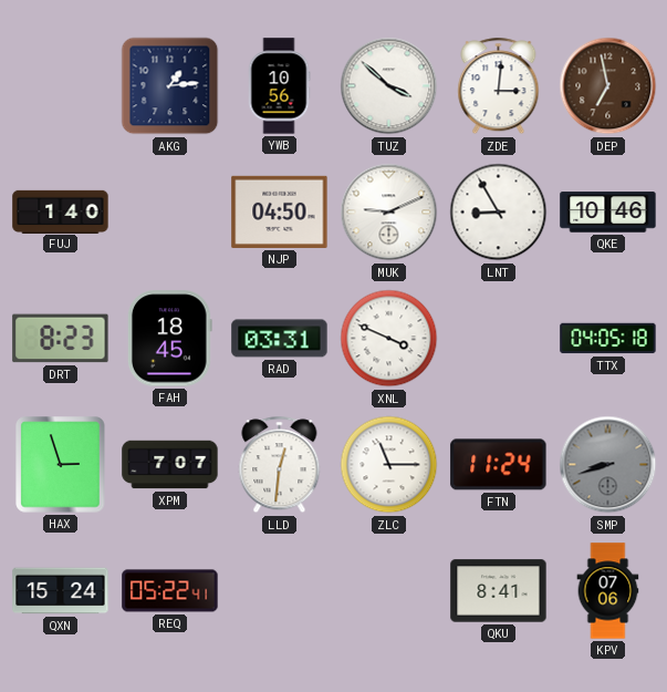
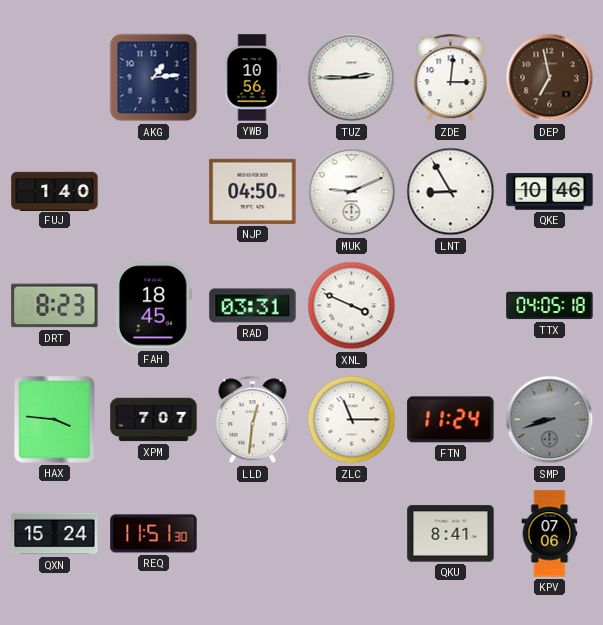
TUZ: 3:52 -> 2:45 (352, 78)
HAX: 2:57 -> 3:46 (55, 420)
REQ: 05:22 -> 11:51 (154, 534)
